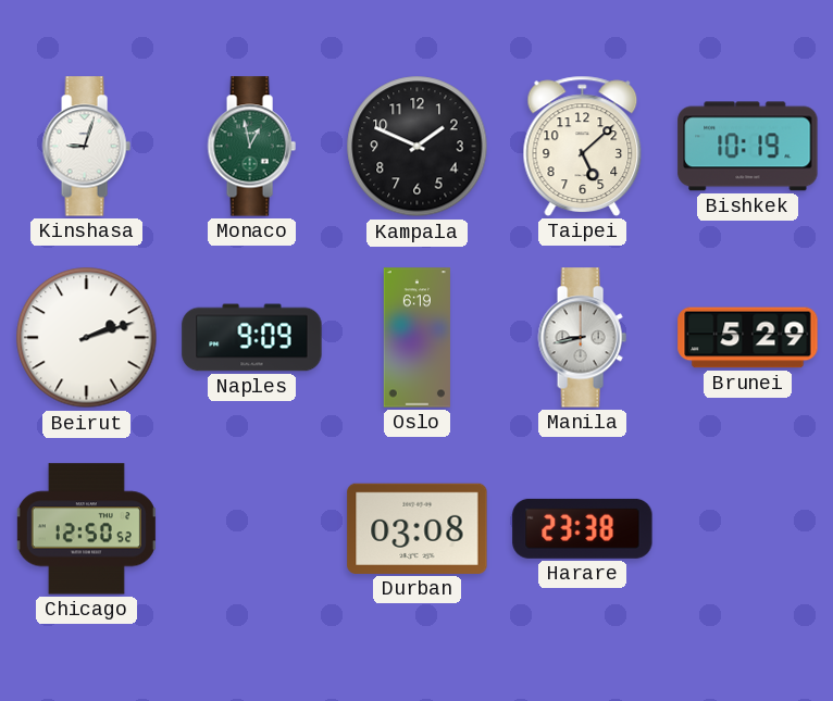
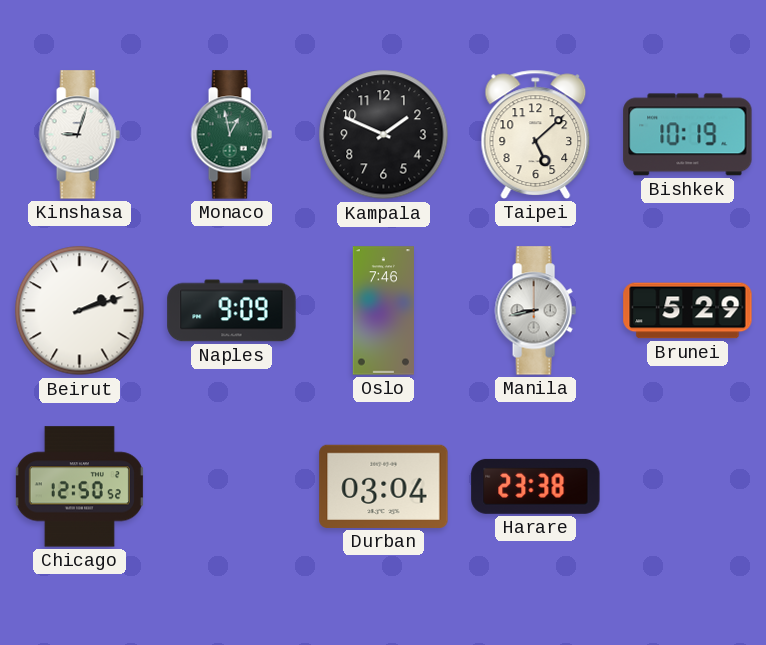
Oslo: 6:19 -> 7:46 (383, 311)
Durban: 03:08 -> 03:04 (384, 486)
